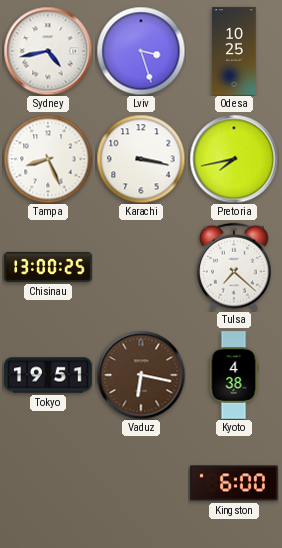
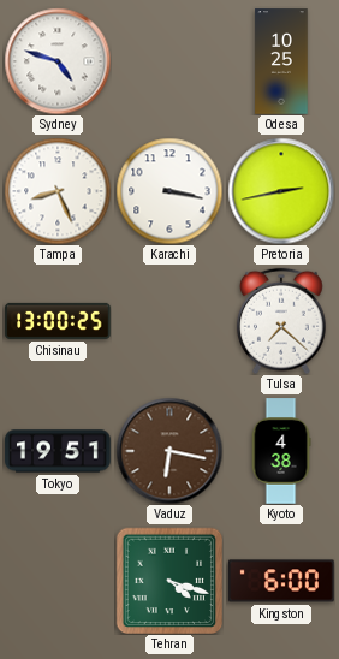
Sydney: 4:43 -> 4:48 (58, 61)
Lviv: 3:27 -> none (141, 51)
Pretoria: 7:43 -> 2:43 (281, 191)
Tehran: none -> 4:18 (169, 581)
